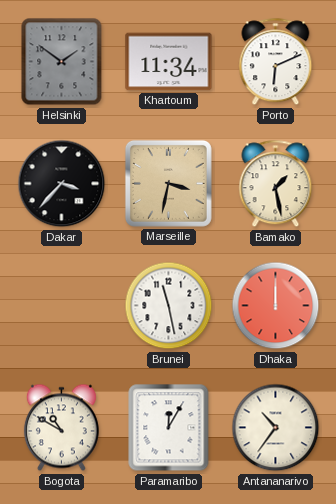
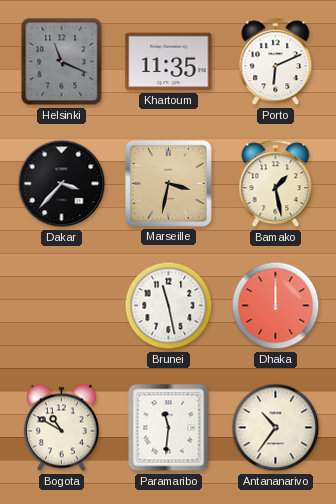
Helsinki: 1:51 -> 11:19 (62, 62)
Khartoum: 11:34 -> 11:35 (169, 62)
Paramaribo: 12:05 -> 11:31 (169, 428)
